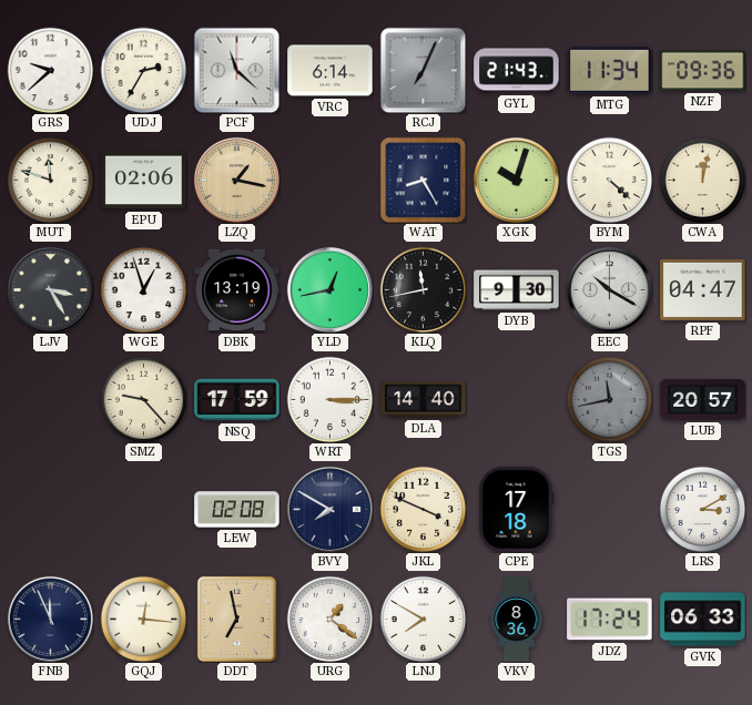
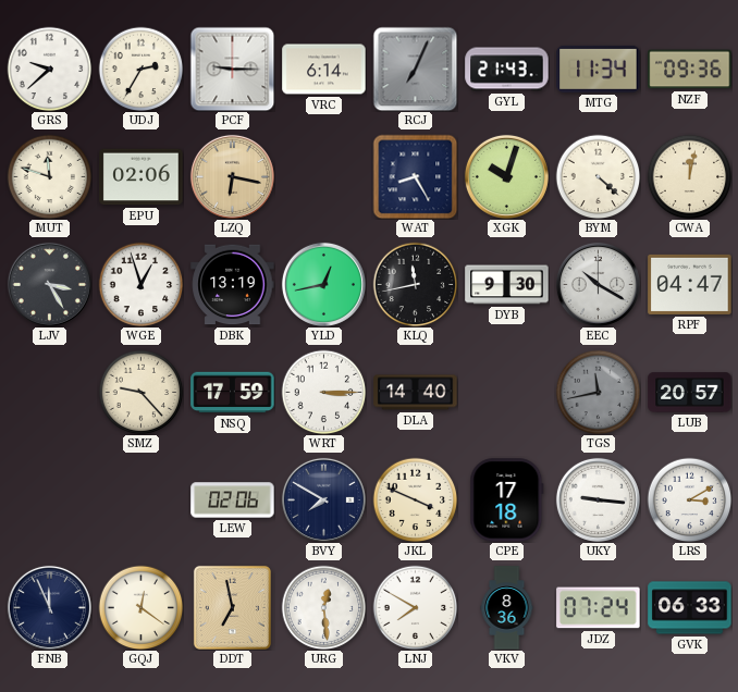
PCF: 11:22 -> 9:15 (232, 69)
LZQ: 1:17 -> 6:17 (232, 176)
LEW: 02:08 -> 02:06 (233, 501)
UKY: none -> 9:16 (598, 499)
GQJ: 12:16 -> 12:21 (140, 607)
URG: 1:21 -> 12:29 (323, 607)
JDZ: 17:24 -> 07:24 (599, 608)
